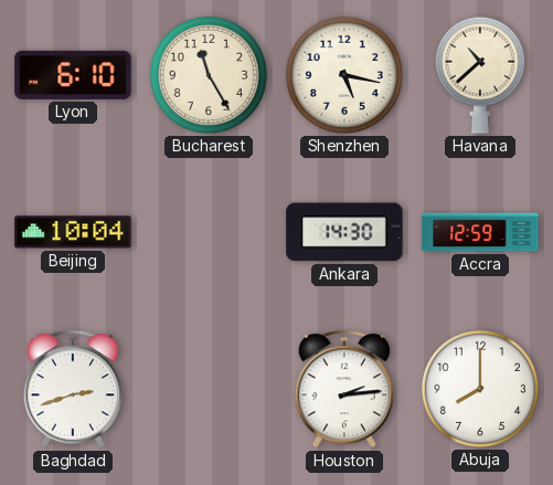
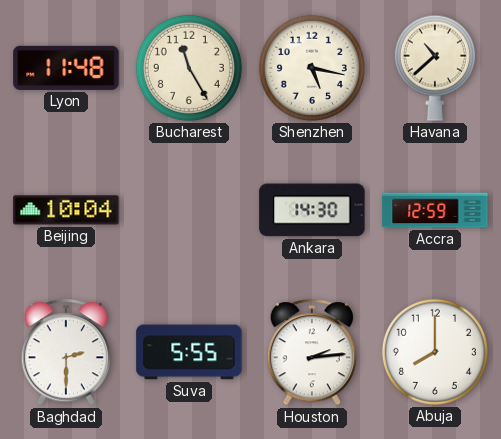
Lyon: 6:10 -> 11:48 (66, 68)
Baghdad: 2:42 -> 2:30 (66, 353)
Suva: none -> 5:55 (189, 352)
